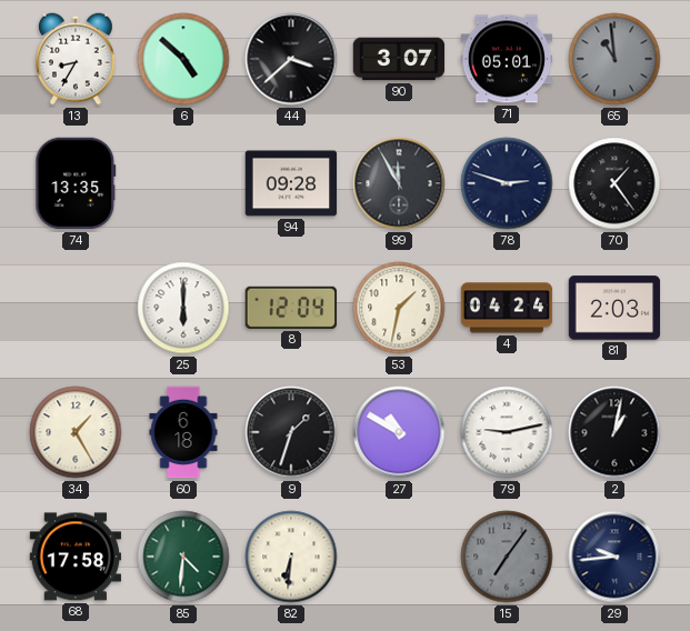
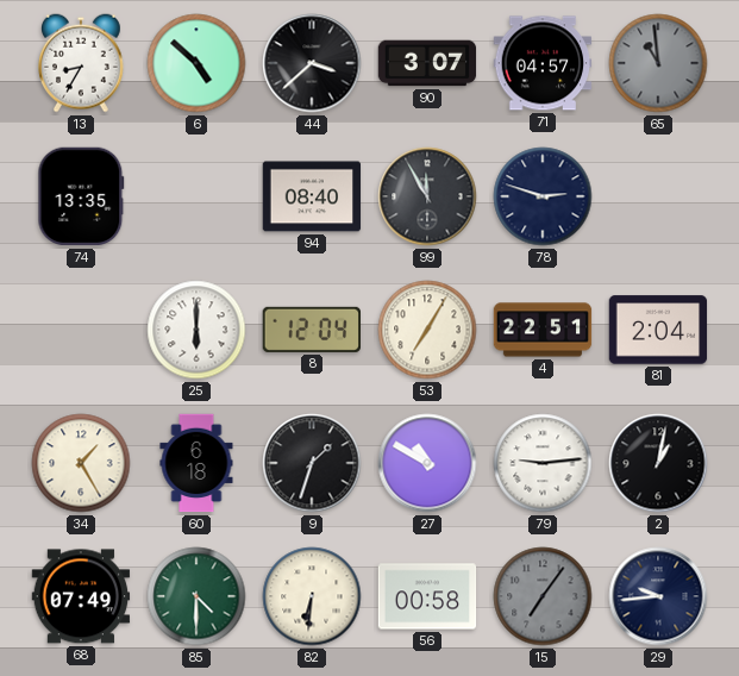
71: 05:01 -> 04:57 (543, 63)
94: 09:28 -> 08:40 (312, 196)
70: 1:24 -> none (614, 183)
53: 1:32 -> 7:05 (427, 330)
4: 04:24 -> 22:51 (543, 330)
81: 2:03 -> 2:04 (658, 330)
79: 9:13 -> 9:14 (543, 463)
68: 17:58 -> 07:49 (81, 596)
85: 4:31 -> 4:30 (196, 596)
56: none -> 00:58 (427, 596)
